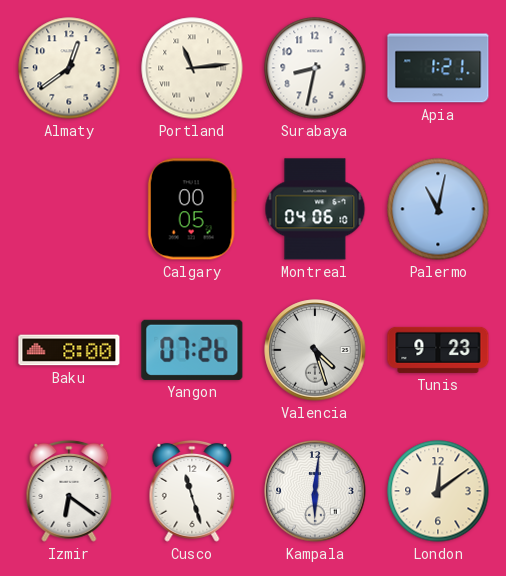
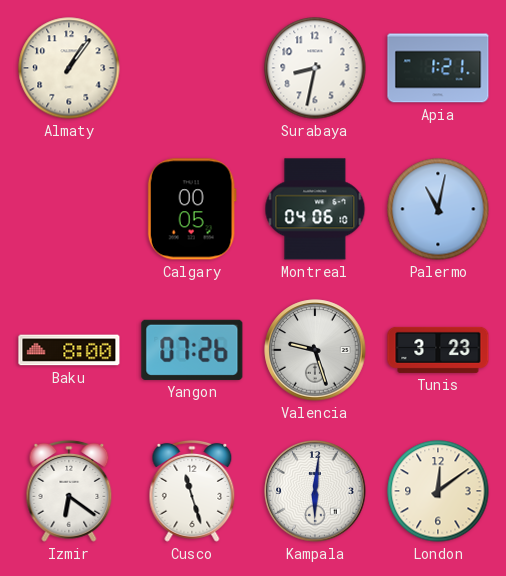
Almaty: 12:39 -> 1:06 (69, 68)
Portland: 11:14 -> none (192, 68)
Valencia: 4:27 -> 9:27 (315, 350)
Tunis: 9:23 -> 3:23 (438, 350)
